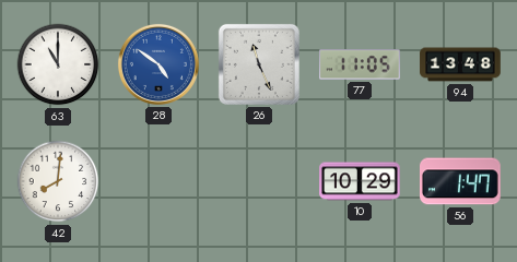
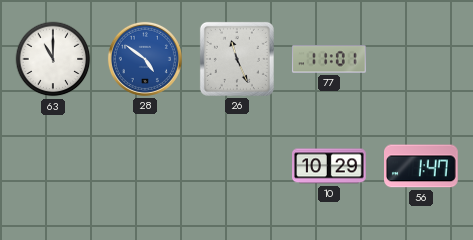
77: 11:05 -> 11:01 (329, 59)
94: 13:48 -> none (460, 64)
42: 8:01 -> none (58, 181)
